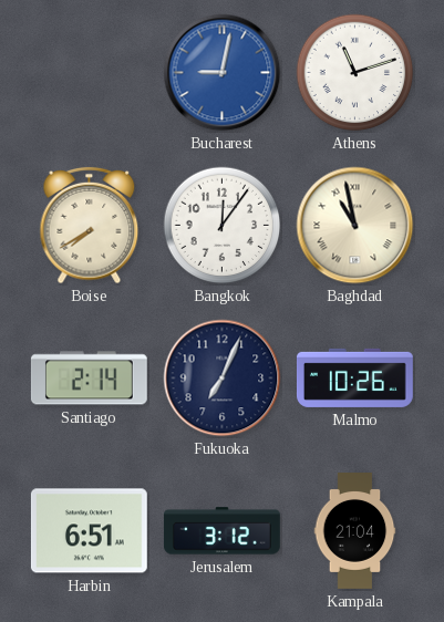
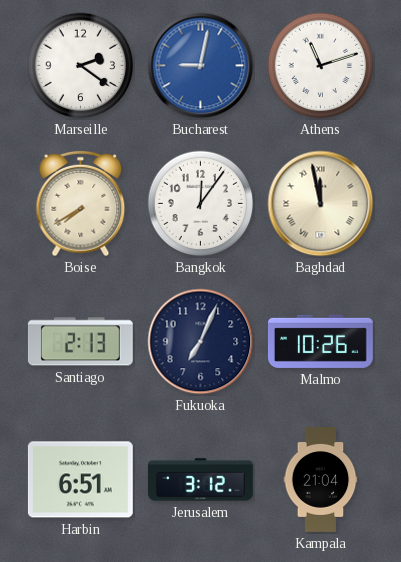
Marseille: none -> 2:21 (81, 66)
Baghdad: 10:58 -> 11:58 (321, 204)
Santiago: 2:14 -> 2:13 (80, 342)
